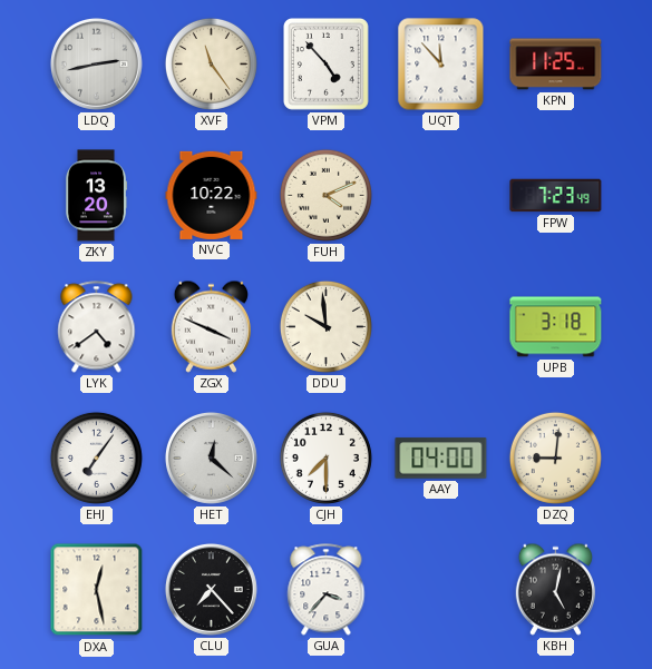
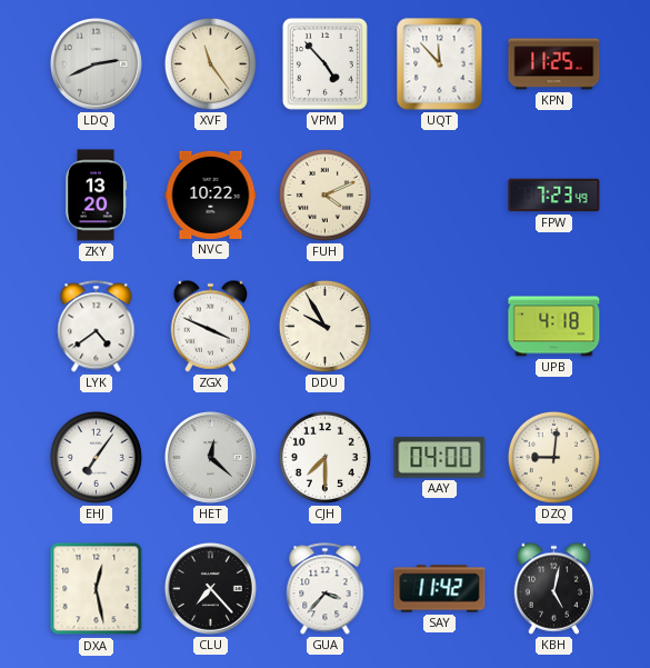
LDQ: 2:43 -> 2:41 (96, 63)
DDU: 9:59 -> 9:55 (324, 326)
UPB: 3:18 -> 4:18 (554, 327)
SAY: none -> 11:42 (440, 589)
